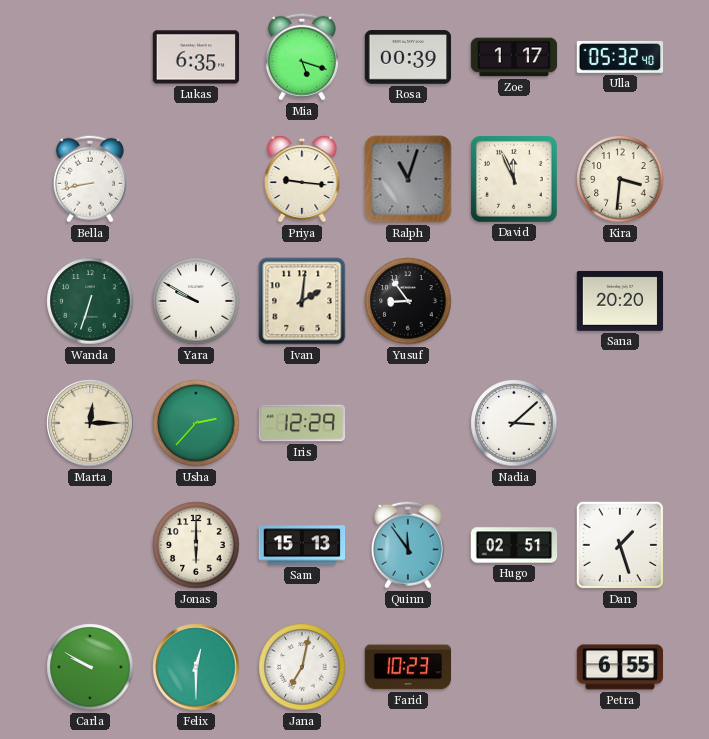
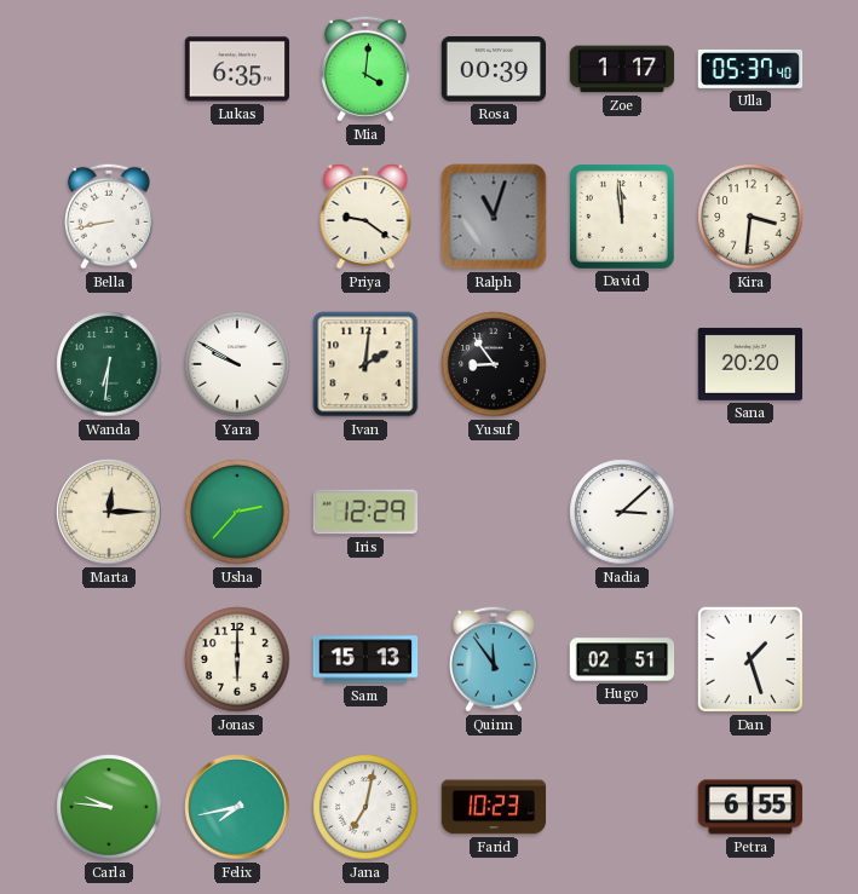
Mia: 5:18 -> 4:01 (365, 69)
Ulla: 05:32 -> 05:37 (750, 69)
Priya: 9:16 -> 9:21 (365, 218)
David: 11:56 -> 11:59 (622, 217)
Wanda: 6:33 -> 6:31 (109, 364)
Carla: 9:50 -> 9:46 (109, 807)
Felix: 12:30 -> 7:43 (237, 807)
